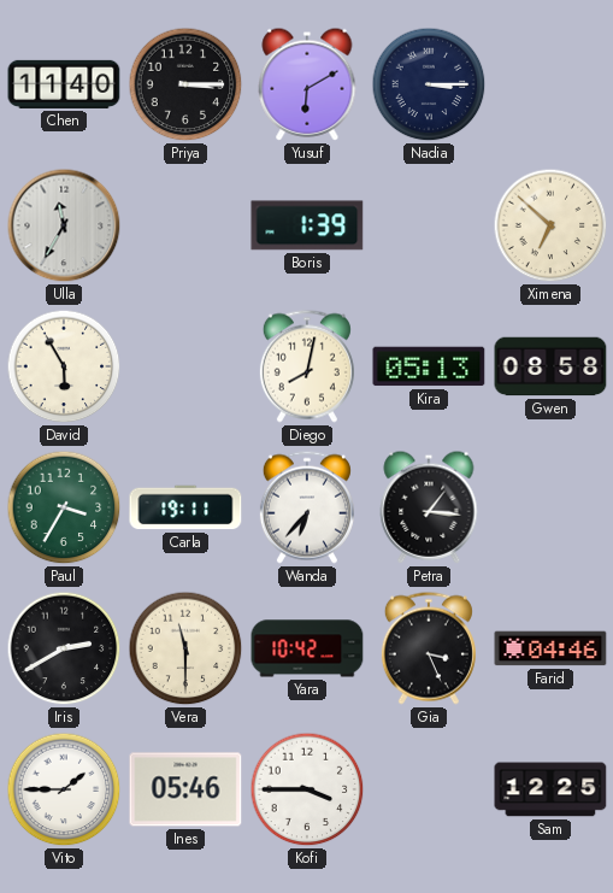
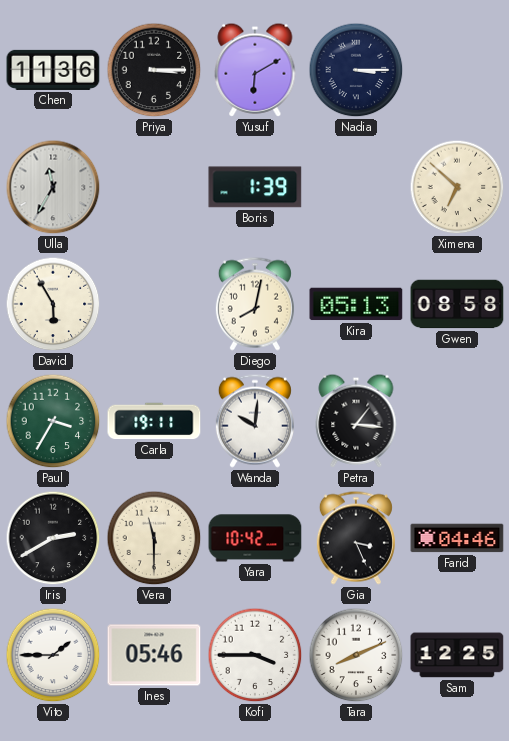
Chen: 11:40 -> 11:36 (53, 70)
Wanda: 6:37 -> 10:01 (255, 421)
Tara: none -> 8:11 (356, 655)
